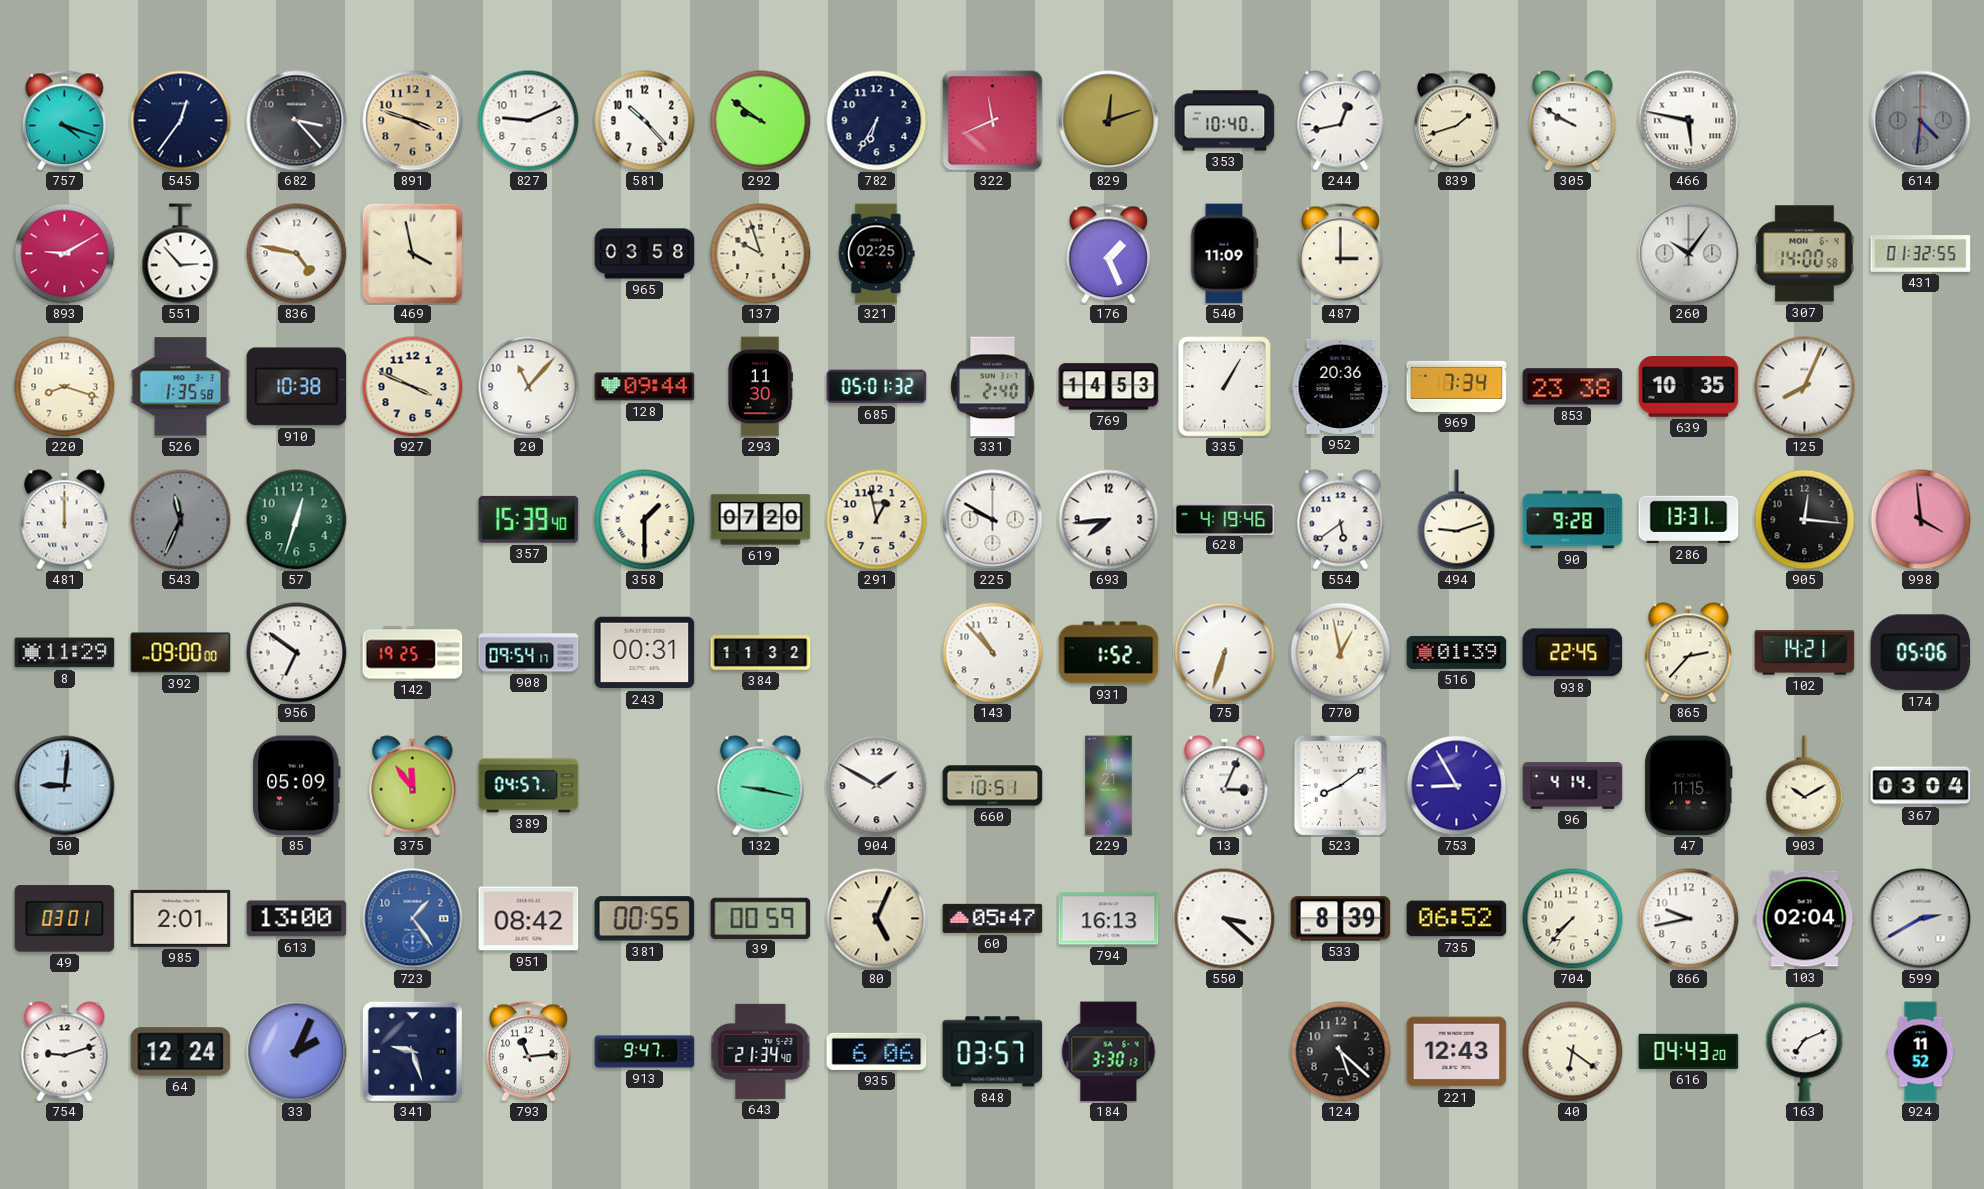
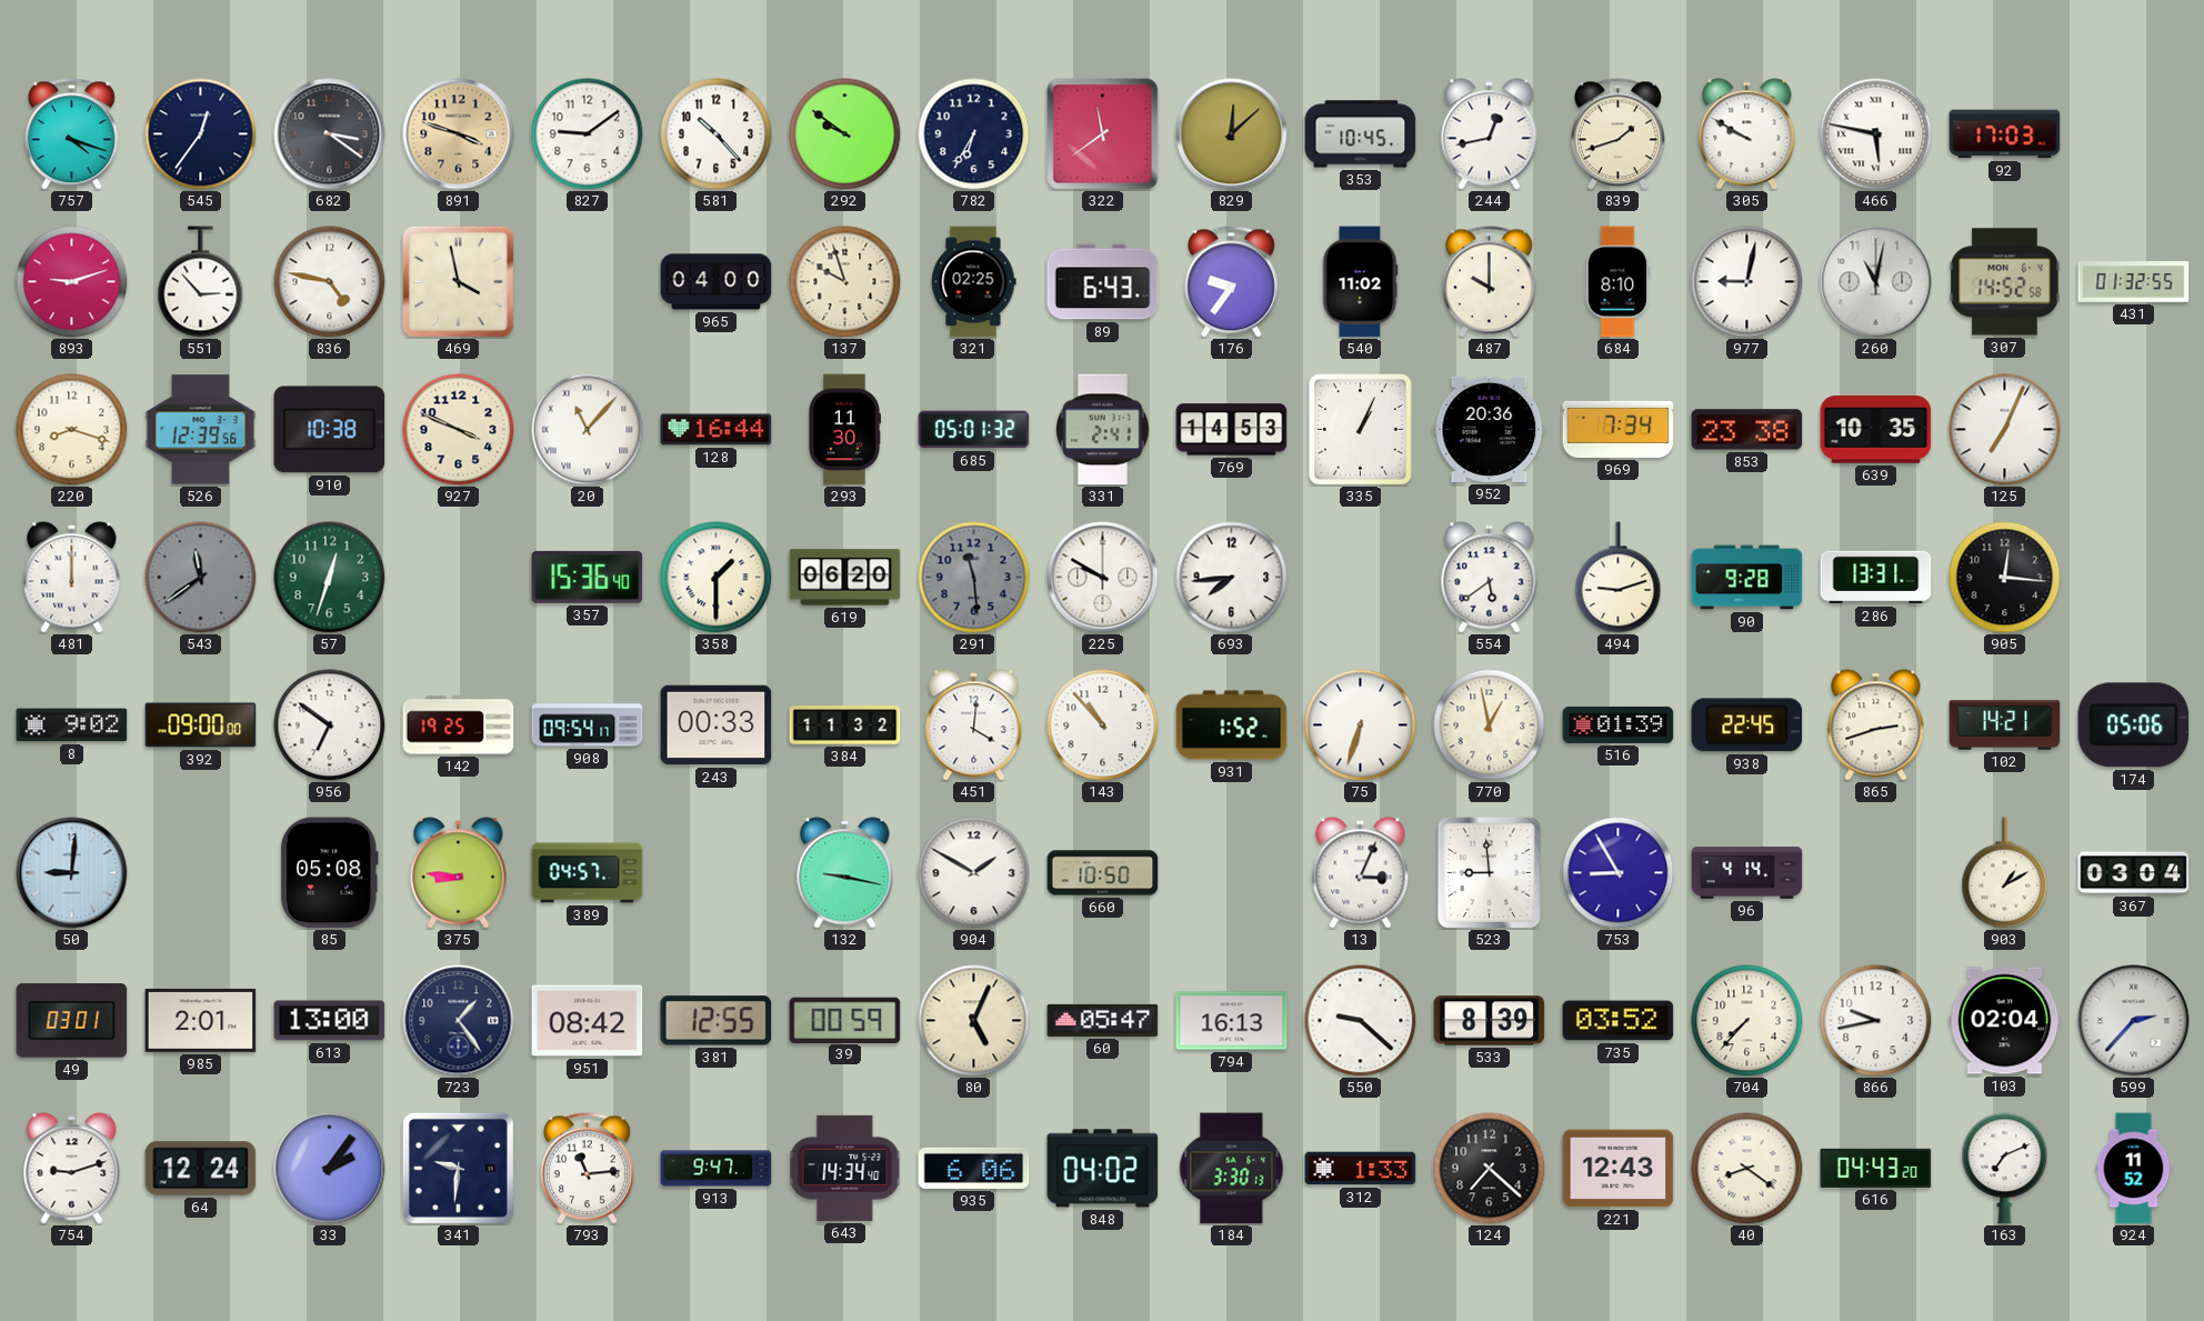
682: 3:23 -> 3:21 (330, 134)
827: 9:11 -> 9:09 (588, 134)
322: 11:41 -> 11:39 (1103, 134)
829: 12:12 -> 12:08 (1232, 134)
353: 10:40 -> 10:45 (1361, 134)
92: none -> 17:03 (2005, 134)
614: 4:31 -> none (1921, 121)
893: 9:10 -> 9:12 (72, 282)
965: 03:58 -> 04:00 (717, 282)
89: none -> 6:43 (1103, 282)
176: 1:26 -> 9:36 (1231, 282)
540: 11:09 -> 11:02 (1360, 282)
487: 3:00 -> 10:00 (1489, 282)
684: none -> 8:10 (1619, 282)
977: none -> 9:02 (1747, 282)
260: 10:06 -> 11:02 (1876, 282)
307: 14:00 -> 14:52 (2005, 282)
526: 1:35 -> 12:39 (201, 430)
20 numerals: Arabic -> Roman (588, 430)
128: 09:44 -> 16:44 (717, 430)
331: 2:40 -> 2:41 (1103, 430)
335: 1:05 -> 1:04 (1361, 430)
125: 8:04 -> 7:04 (2005, 430)
543: 11:34 -> 11:39 (201, 578)
357: 15:39 -> 15:36 (588, 577)
619: 07:20 -> 06:20 (845, 578)
291: 12:58 -> 11:29 (974, 578)
291 dial: cream -> grey (974, 578)
628: 4:19 -> none (1225, 519)
998: 3:59 -> none (1921, 520)
8: 11:29 -> 9:02 (72, 725)
243: 00:31 -> 00:33 (717, 725)
451: none -> 4:01 (974, 725)
865: 2:37 -> 2:42 (1876, 725)
85: 05:09 -> 05:08 (329, 873)
375: 11:54 -> 8:46 (459, 873)
660: 10:51 -> 10:50 (1103, 873)
229: 11:21 -> none (1109, 786)
523: 8:09 -> 8:59 (1489, 872)
47: 11:15 -> none (1689, 786)
903: 10:10 -> 1:10 (2005, 873)
723 dial: blue -> navy (459, 1021)
381: 00:55 -> 12:55 (717, 1021)
550: 3:22 -> 9:22 (1361, 1021)
735: 06:52 -> 03:52 (1619, 1021)
599: 2:40 -> 2:37 (2134, 1021)
33: 2:04 -> 2:06 (330, 1169)
341: 9:27 -> 9:31 (458, 1168)
643: 21:34 -> 14:34 (845, 1168)
848: 03:57 -> 04:02 (1103, 1169)
312: none -> 1:33 (1361, 1169)
124: 5:22 -> 7:22 (1490, 1169)
40: 6:21 -> 8:21 (1747, 1169)
